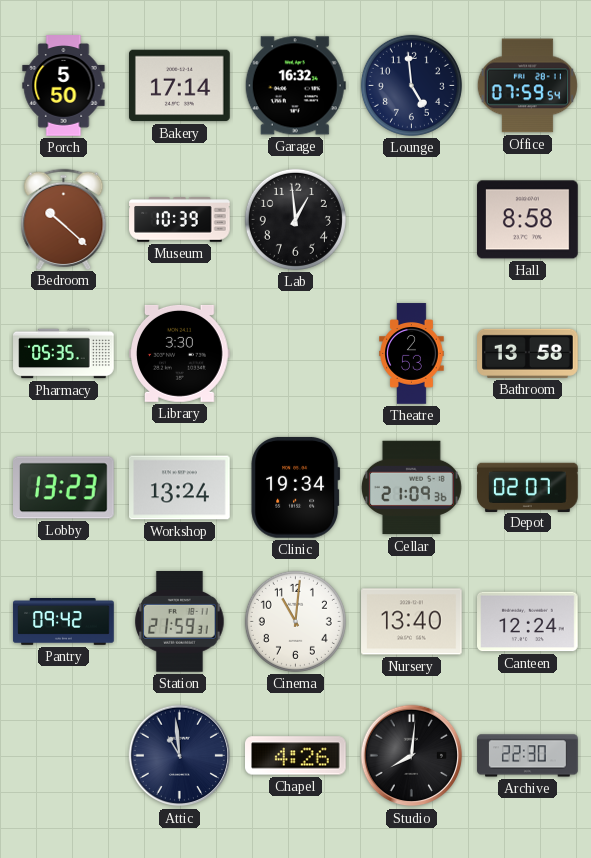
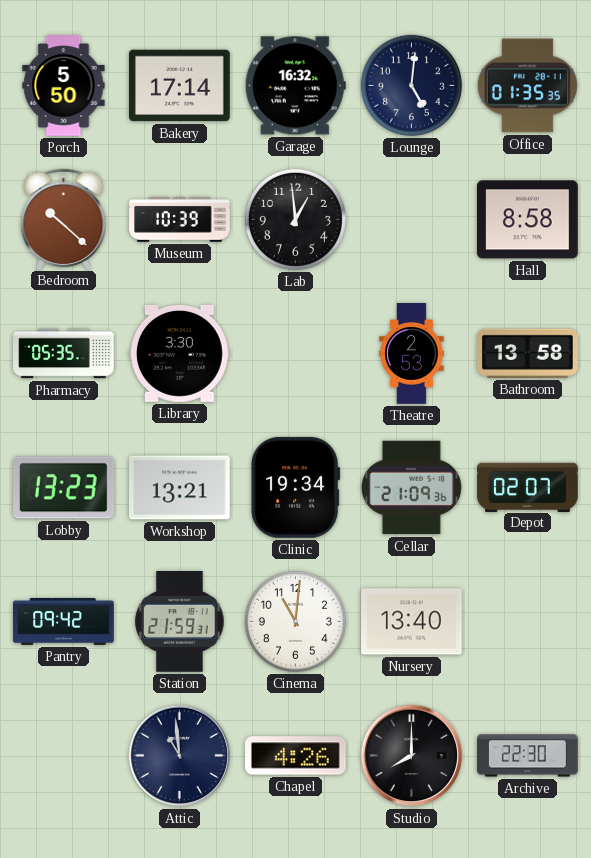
Lounge: 4:59 -> 5:01 (411, 85)
Office: 07:59 -> 01:35 (527, 86)
Workshop: 13:24 -> 13:21 (180, 488)
Canteen: 12:24 -> none (528, 622)
Studio: 8:01 -> 8:00 (412, 756)
